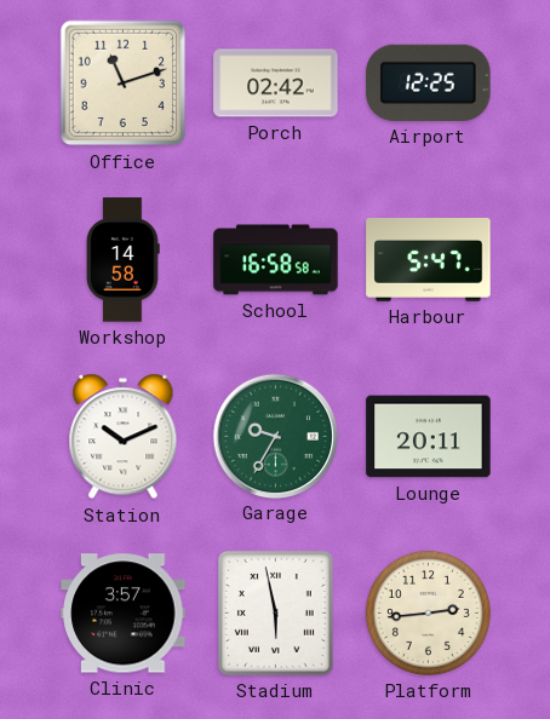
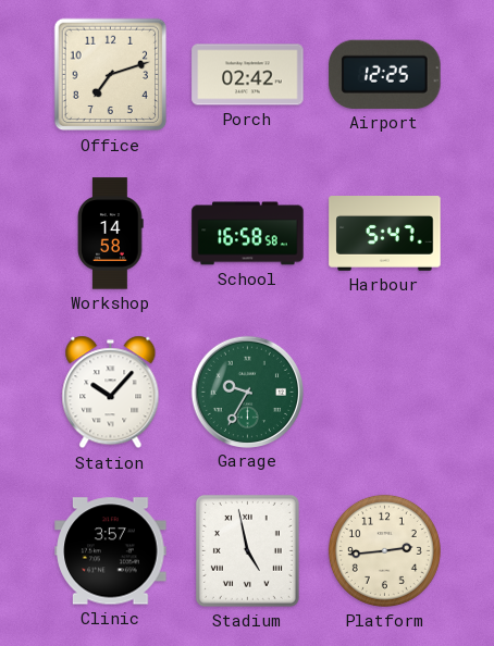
Office: 11:12 -> 7:12 (111, 75)
Station: 10:11 -> 10:07 (111, 393)
Lounge: 20:11 -> none (429, 437)
Stadium: 5:58 -> 4:58 (247, 550)
